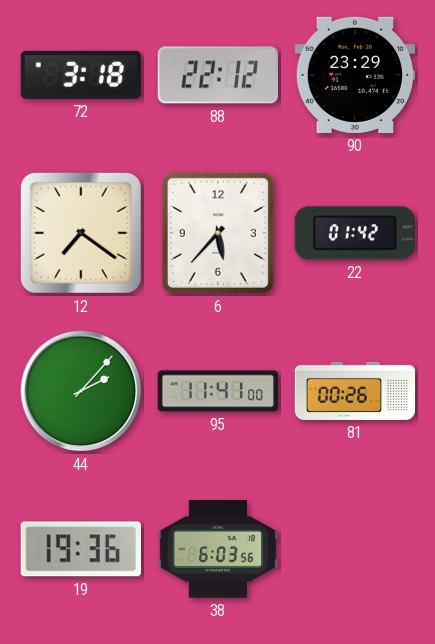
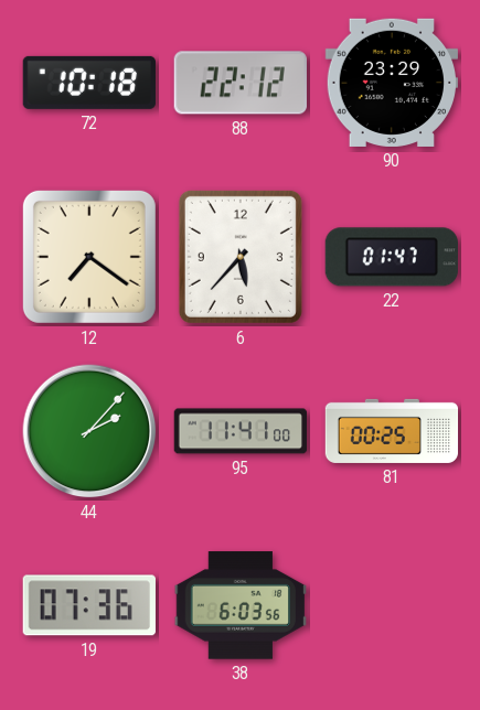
72: 3:18 -> 10:18 (89, 83)
22: 01:42 -> 01:47 (392, 257)
81: 00:26 -> 00:25 (392, 431)
19: 19:36 -> 07:36 (89, 605)
